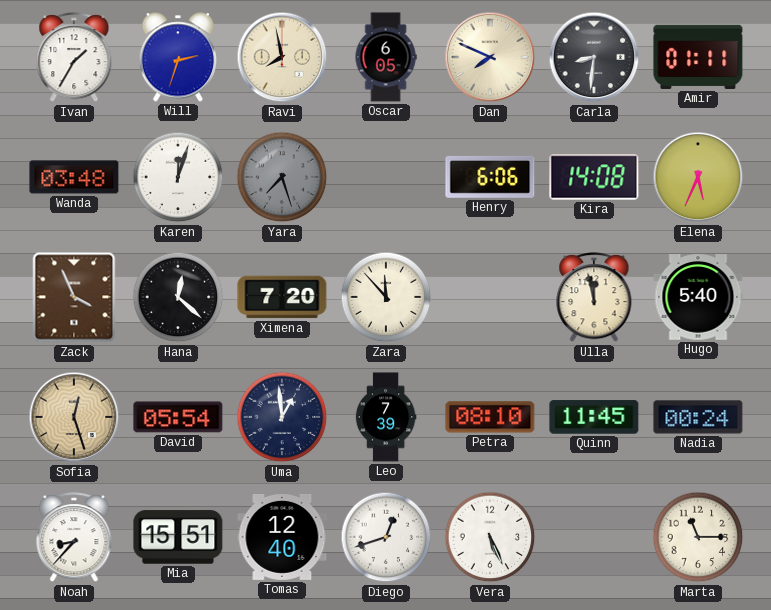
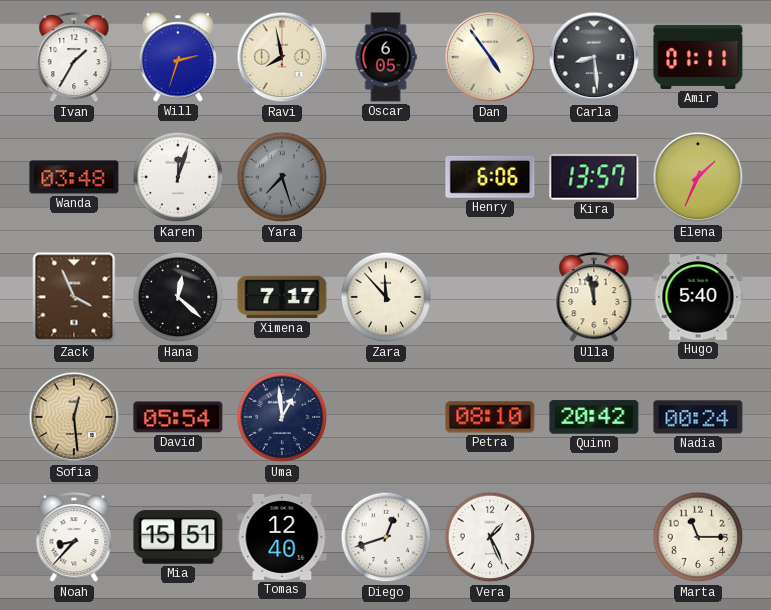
Dan: 7:49 -> 4:54 (490, 57)
Carla: 8:31 -> 8:29 (594, 57)
Kira: 14:08 -> 13:57 (594, 177)
Elena: 5:34 -> 1:34 (698, 177)
Ximena: 7:20 -> 7:17 (282, 297)
Sofia: 12:27 -> 12:29 (74, 417)
Leo: 7:39 -> none (386, 417)
Quinn: 11:45 -> 20:42 (594, 417)
Vera: 5:26 -> 1:26 (490, 537)
